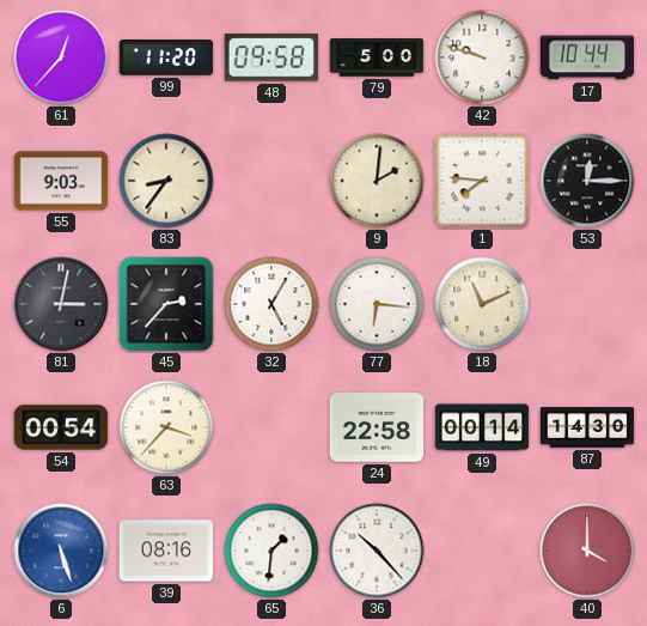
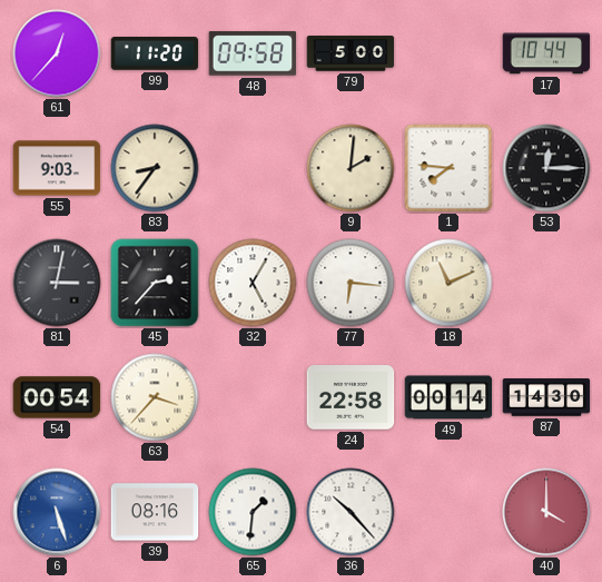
42: 9:48 -> none (482, 57)
